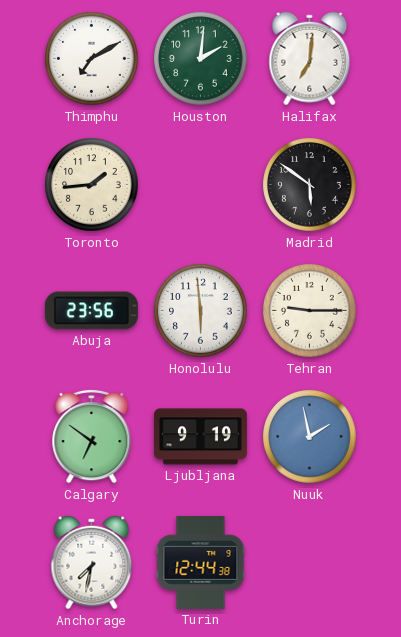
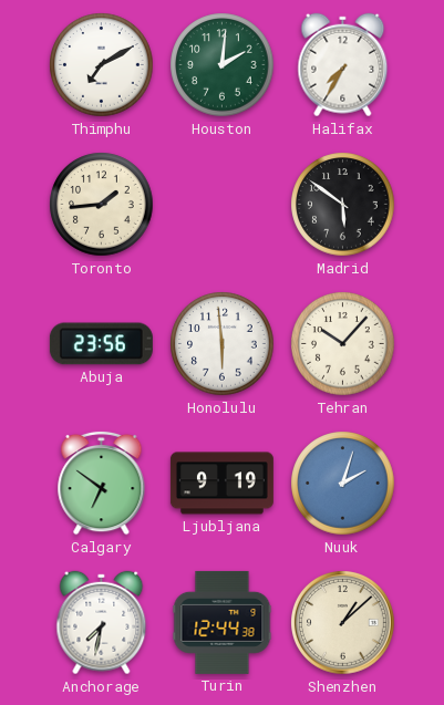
Halifax: 7:01 -> 7:35 (343, 65)
Tehran: 9:15 -> 10:07 (343, 344)
Nuuk: 1:58 -> 2:03 (343, 484)
Shenzhen: none -> 1:08 (343, 623)
